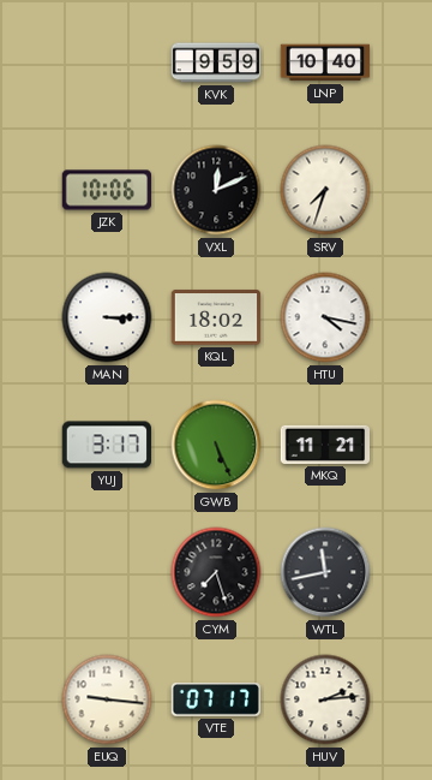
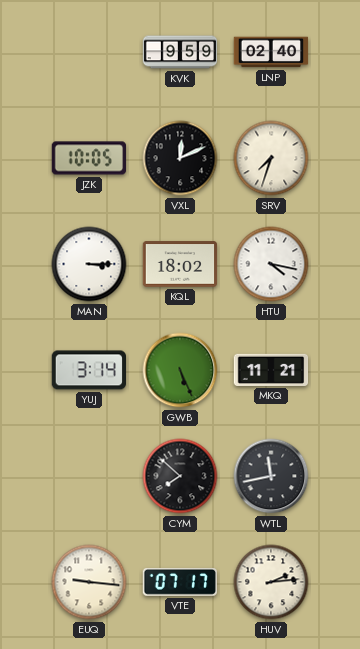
LNP: 10:40 -> 02:40 (271, 52)
JZK: 10:06 -> 10:05 (89, 158)
YUJ: 3:17 -> 3:14 (88, 370)
CYM: 7:27 -> 7:52 (180, 476)
